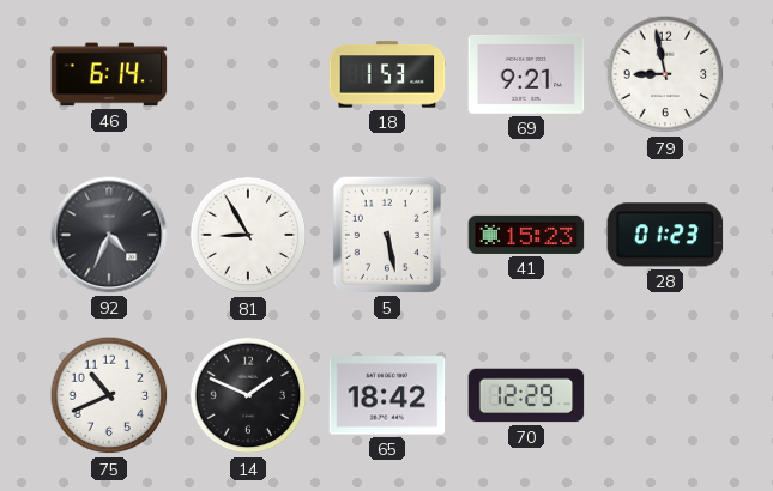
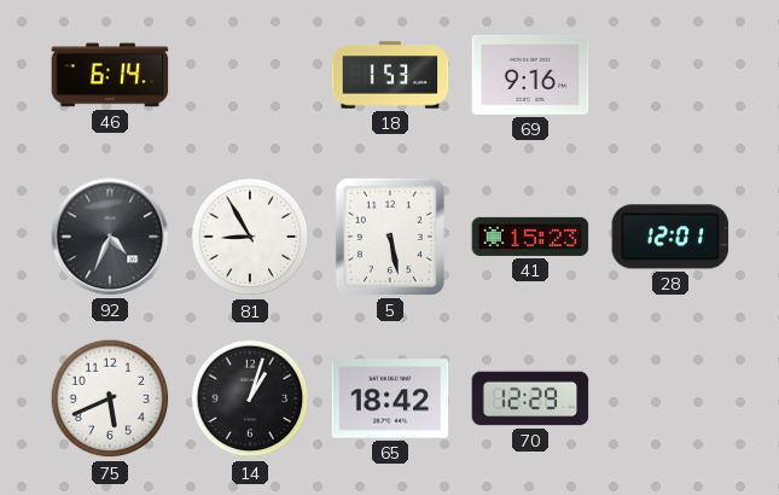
69: 9:21 -> 9:16 (530, 75)
79: 8:58 -> none (665, 74)
28: 01:23 -> 12:01 (670, 237)
75: 10:41 -> 5:41 (110, 398)
14: 1:49 -> 1:03 (250, 398)
